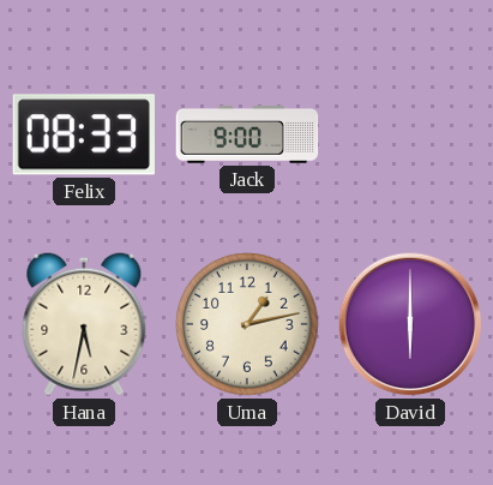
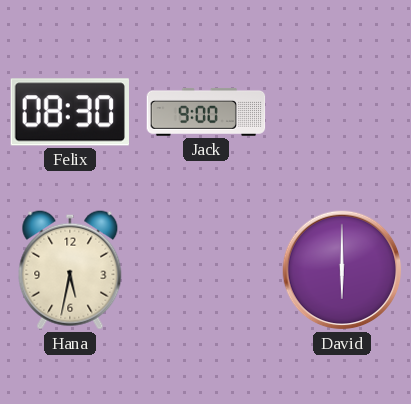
Felix: 08:33 -> 08:30 (69, 112)
Uma: 1:13 -> none (247, 324)
